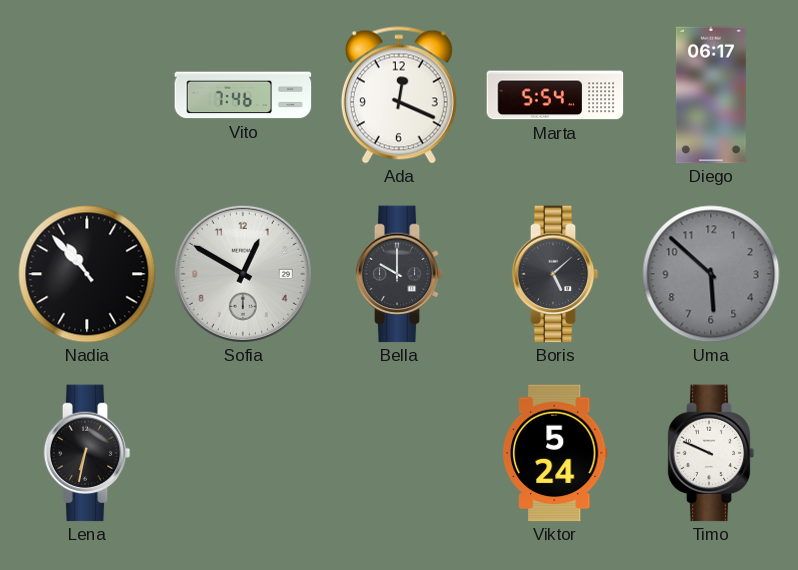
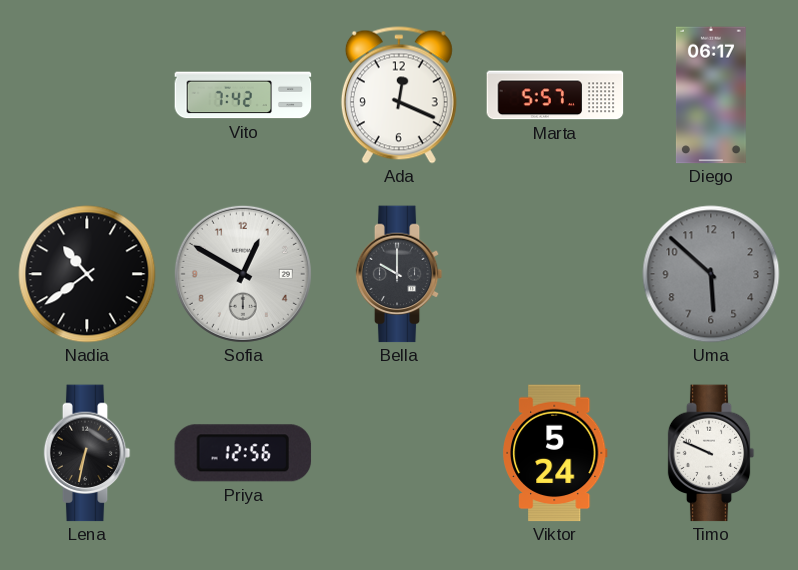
Vito: 7:46 -> 7:42 (243, 95)
Marta: 5:54 -> 5:57 (555, 95)
Nadia: 10:53 -> 10:39 (87, 274)
Boris: 5:08 -> none (555, 274)
Priya: none -> 12:56 (243, 453)
